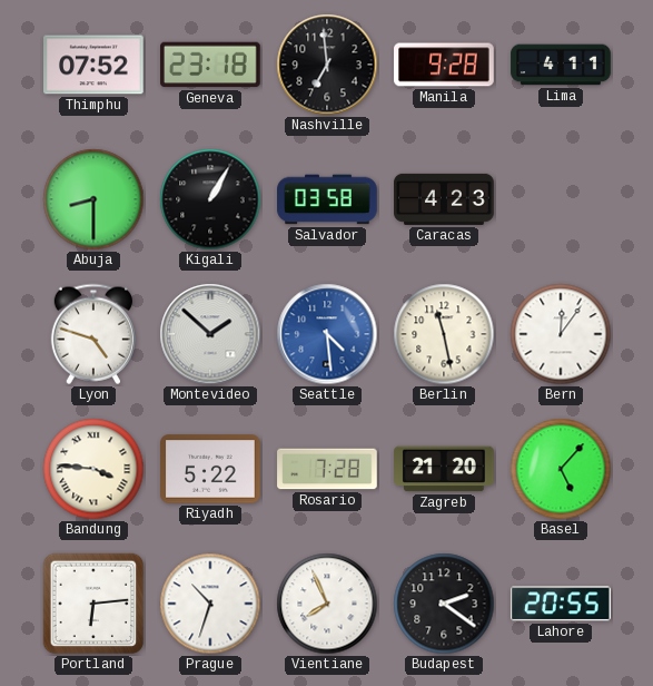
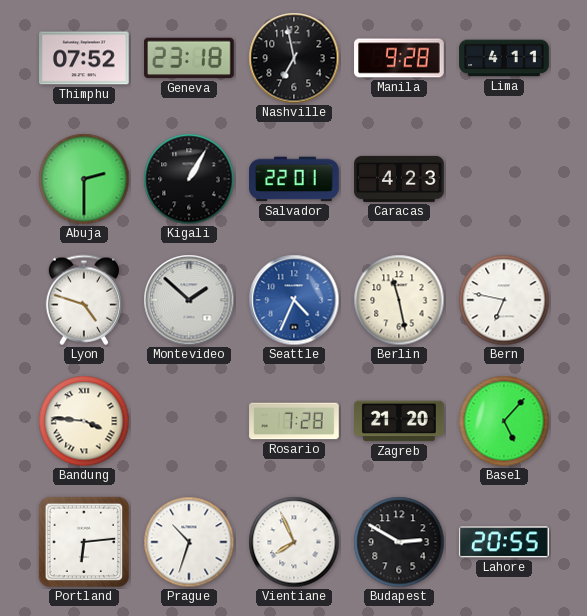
Nashville: 6:59 -> 6:58 (294, 58)
Abuja: 8:30 -> 2:30 (84, 179)
Salvador: 03:58 -> 22:01 (294, 179)
Seattle: 4:29 -> 4:34 (294, 300)
Bern: 12:06 -> 6:47 (504, 300)
Riyadh: 5:22 -> none (210, 469)
Budapest: 2:21 -> 2:50 (399, 542)
